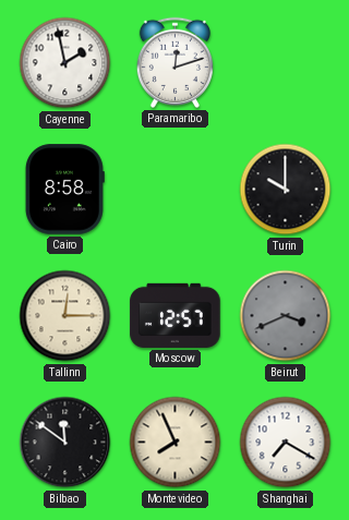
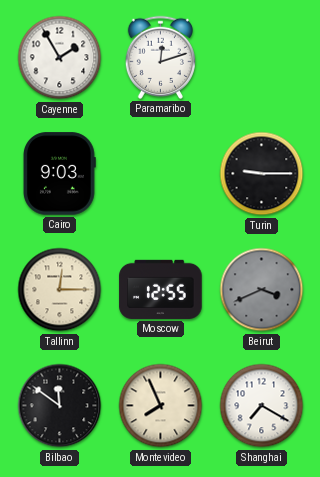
Cayenne: 1:58 -> 1:55 (60, 58)
Cairo: 8:58 -> 9:03 (60, 174)
Turin: 10:00 -> 9:15 (262, 174)
Moscow: 12:57 -> 12:55 (161, 289)
